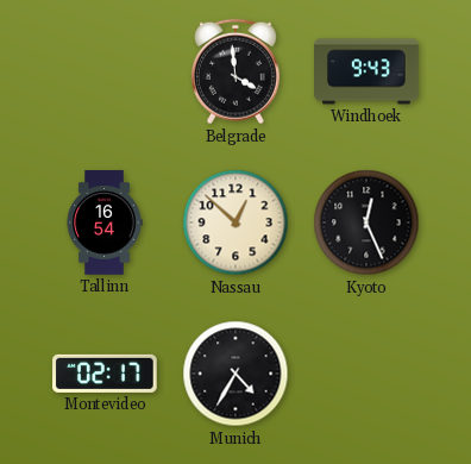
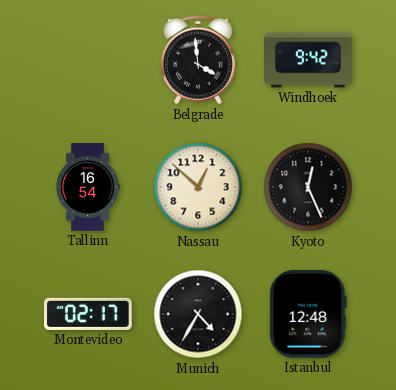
Windhoek: 9:43 -> 9:42 (308, 60)
Istanbul: none -> 12:48 (308, 315)
